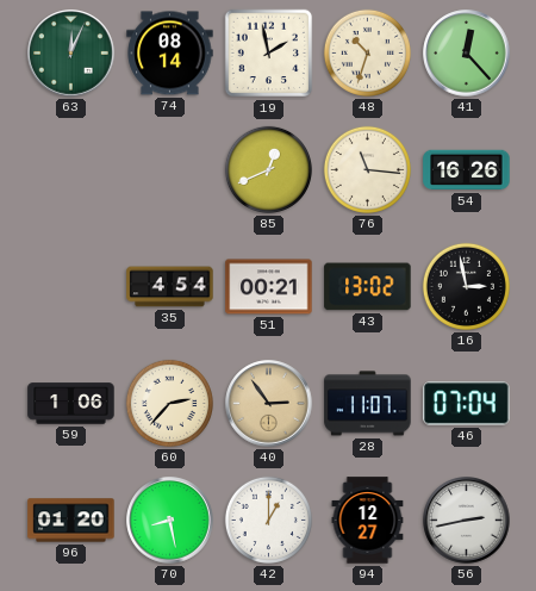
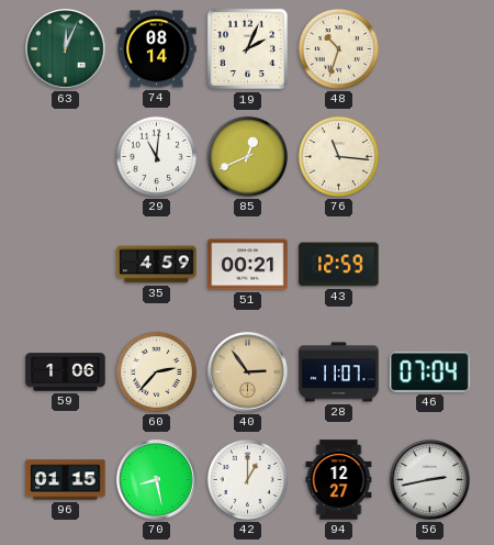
19: 1:58 -> 2:04 (248, 49)
41: 12:23 -> none (467, 54)
29: none -> 11:01 (156, 156)
54: 16:26 -> none (467, 170)
35: 4:54 -> 4:59 (157, 265)
43: 13:02 -> 12:59 (339, 265)
16: 2:58 -> none (466, 286)
96: 01:20 -> 01:15 (66, 480)
